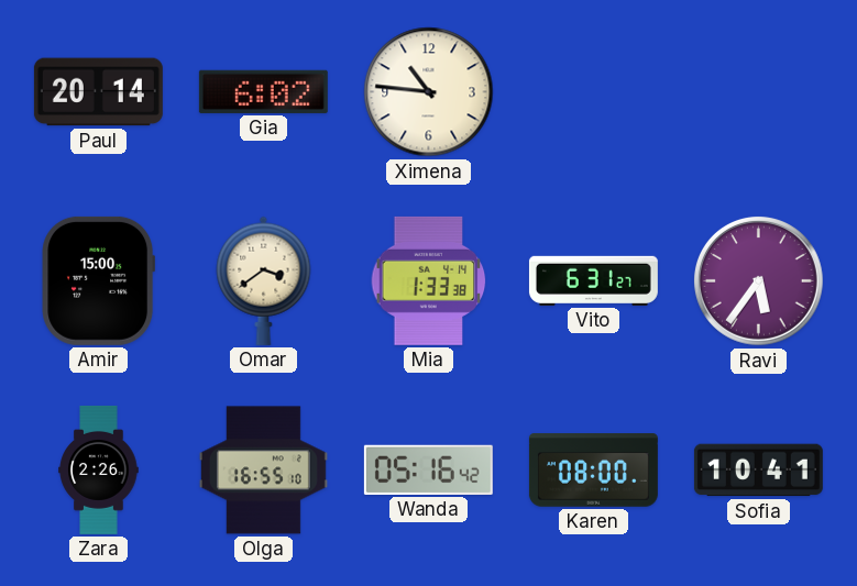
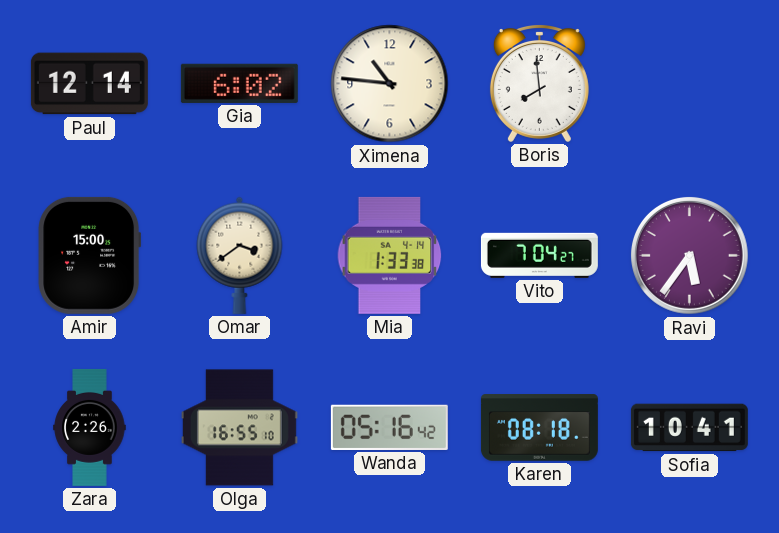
Paul: 20:14 -> 12:14 (89, 84)
Boris: none -> 7:59 (539, 84)
Vito: 6:31 -> 7:04 (539, 255)
Karen: 08:00 -> 08:18 (539, 428)
